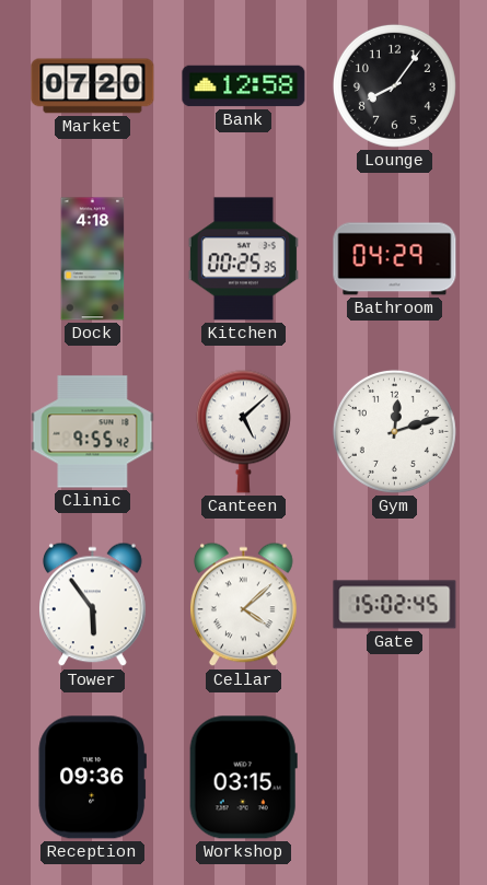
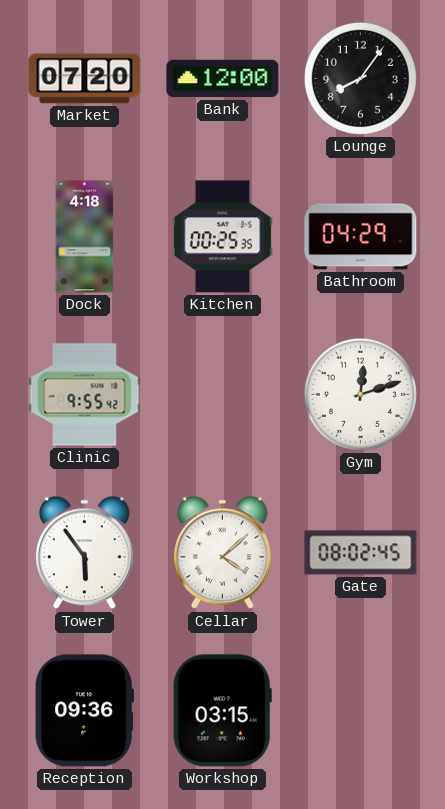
Bank: 12:58 -> 12:00 (223, 79)
Canteen: 5:08 -> none (243, 431)
Gate: 15:02 -> 08:02 (361, 553)
